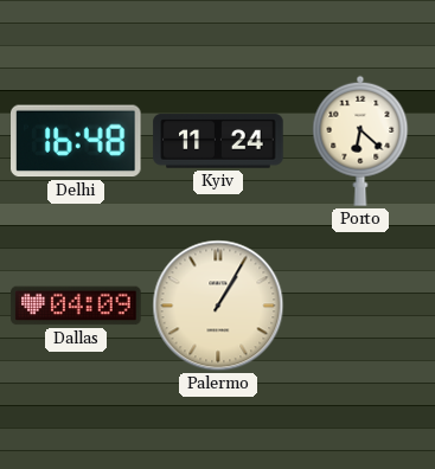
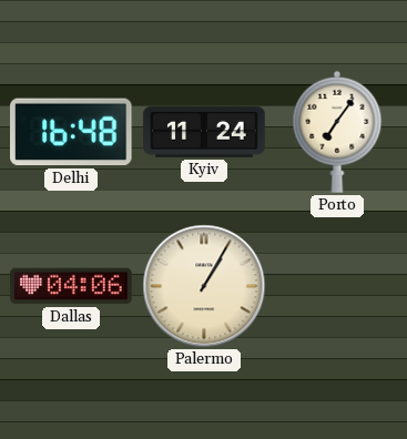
Porto: 6:22 -> 7:06 (337, 132)
Dallas: 04:09 -> 04:06 (71, 286)
